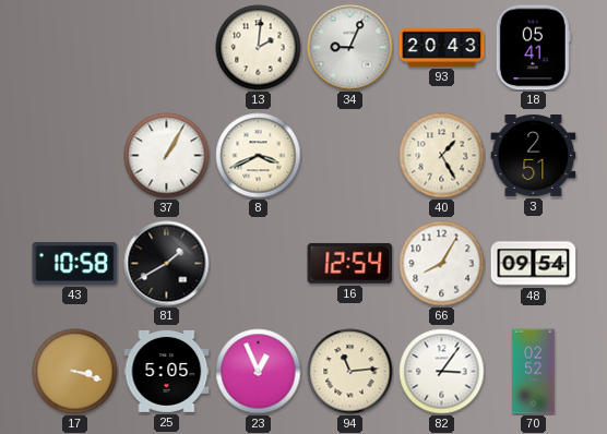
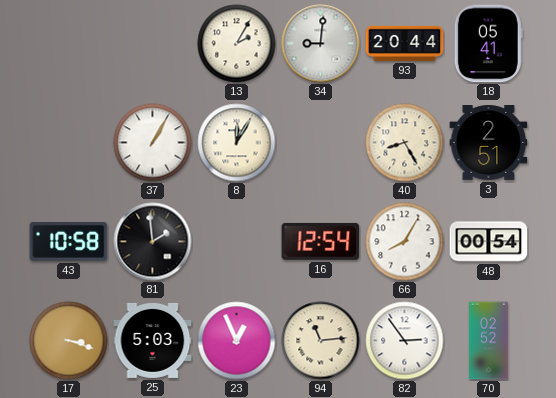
13: 2:01 -> 2:05 (237, 44)
34: 9:04 -> 9:01 (321, 44)
93: 20:43 -> 20:44 (405, 43)
8: 3:41 -> 12:05 (237, 143)
40: 1:25 -> 8:25 (405, 143)
81: 1:40 -> 1:59 (153, 242)
48: 09:54 -> 00:54 (489, 242)
25: 5:05 -> 5:03 (153, 340)
82: 3:06 -> 2:54 (405, 341)
